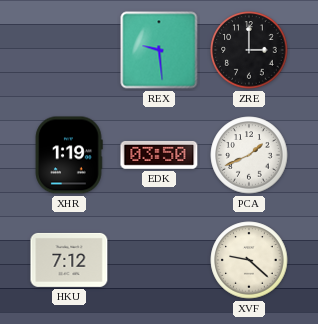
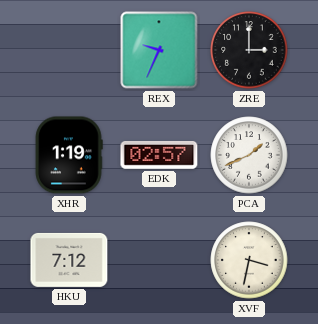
REX: 9:29 -> 9:34 (159, 50)
EDK: 03:50 -> 02:57 (159, 155)
XVF: 9:22 -> 3:32 (249, 260)
